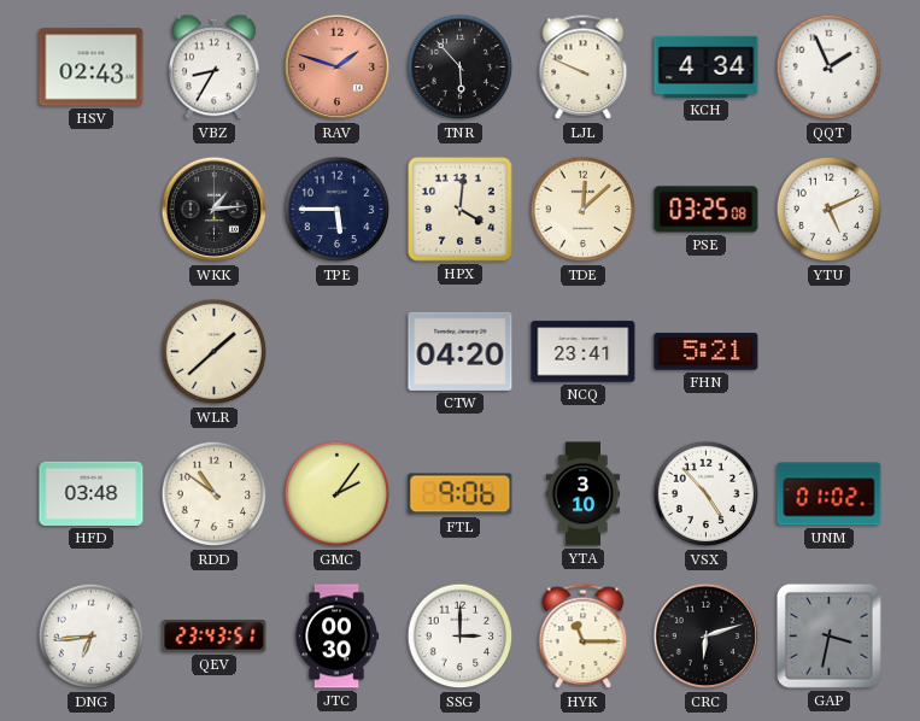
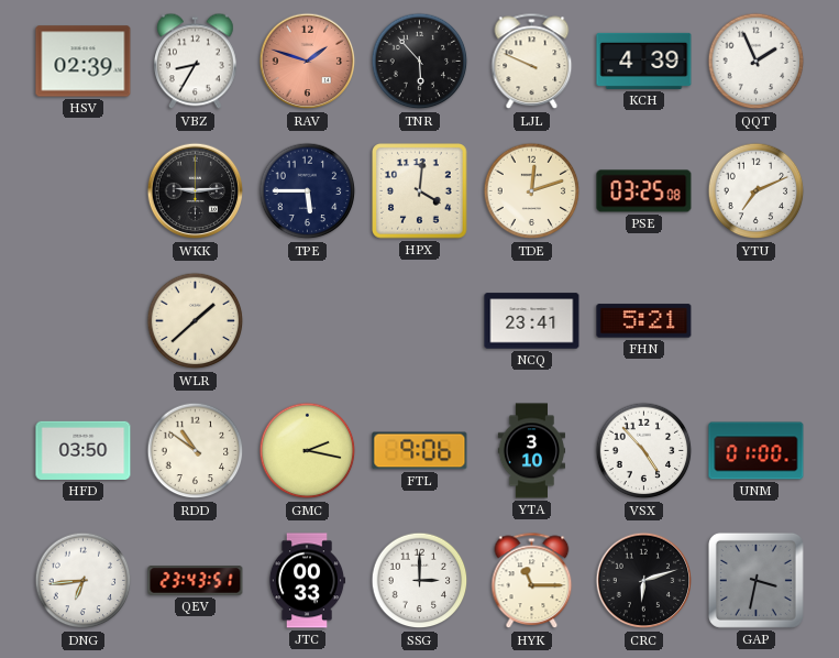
HSV: 02:43 -> 02:39 (84, 62)
KCH: 4:34 -> 4:39 (644, 61)
WKK: 1:14 -> 9:14 (196, 191)
TDE: 12:08 -> 12:12 (532, 191)
YTU: 5:11 -> 7:11 (757, 191)
CTW: 04:20 -> none (461, 351)
HFD: 03:48 -> 03:50 (84, 450)
GMC: 2:06 -> 2:17 (308, 451)
UNM: 01:02 -> 01:00 (757, 451)
JTC: 00:30 -> 00:33 (307, 581)
